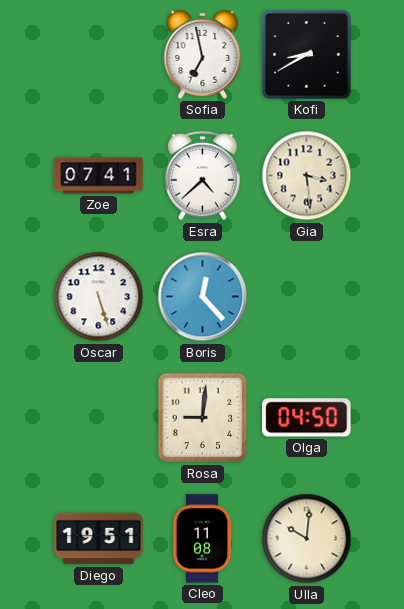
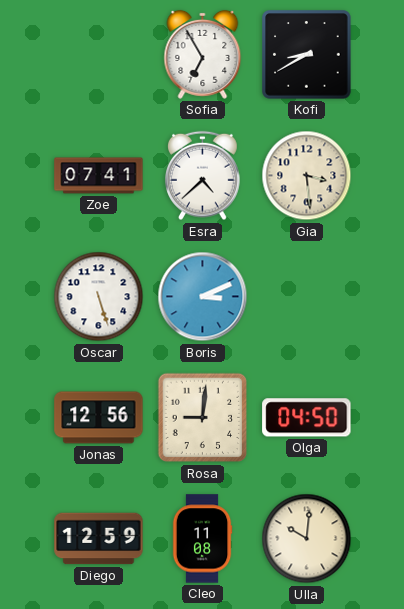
Sofia: 6:58 -> 6:55 (203, 54)
Boris: 12:23 -> 3:11 (203, 297)
Jonas: none -> 12:56 (99, 418)
Diego: 19:51 -> 12:59 (99, 539)
